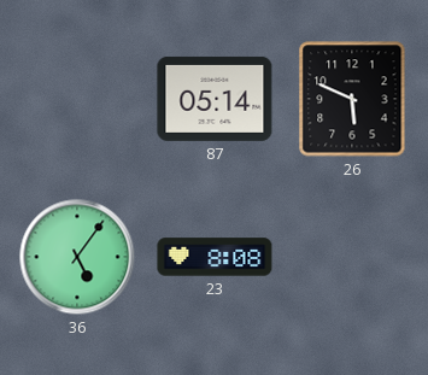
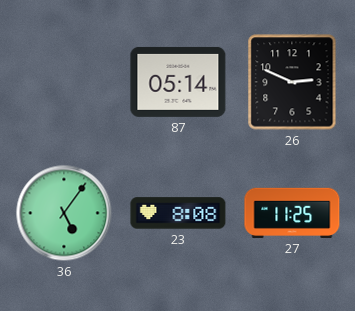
26: 5:49 -> 2:49 (292, 82)
27: none -> 11:25 (292, 213)
